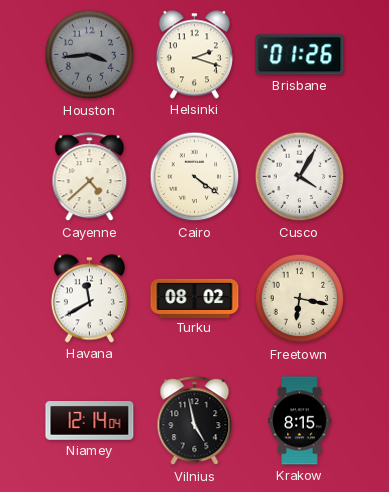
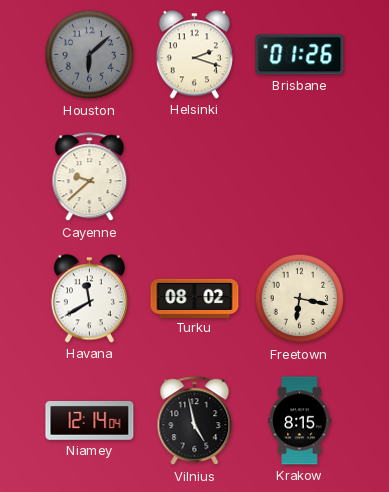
Houston: 3:44 -> 6:08 (90, 55)
Cayenne: 4:38 -> 9:38 (90, 177)
Cairo: 4:21 -> none (195, 177)
Cusco: 4:05 -> none (300, 177)
